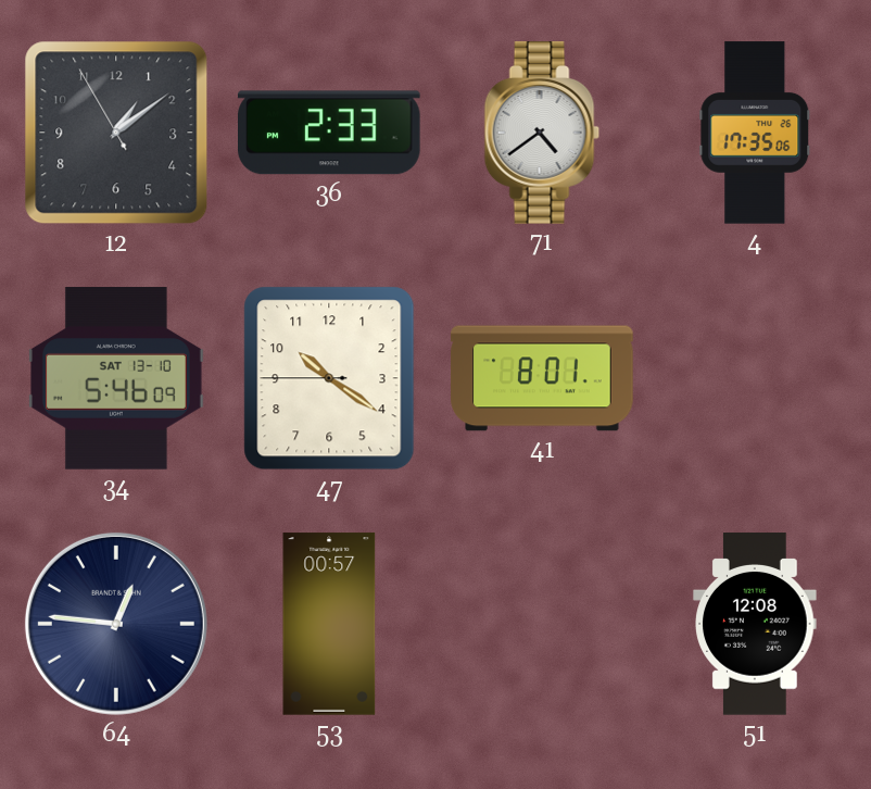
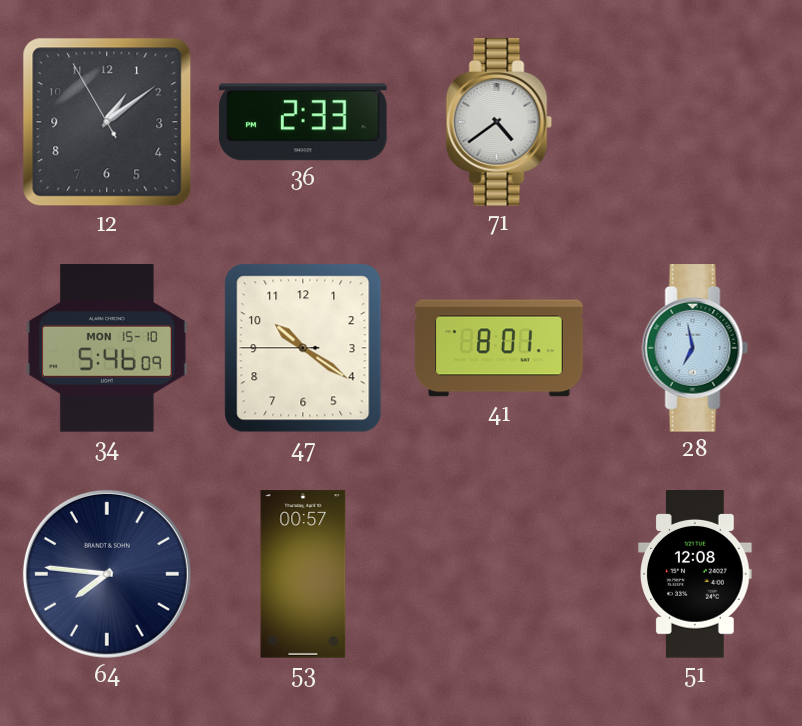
4: 17:35 -> none (755, 133)
34 date: SAT 13-10 -> MON 15-10 (107, 348)
28: none -> 6:58 (695, 348)
64: 12:46 -> 7:46 (107, 574)
